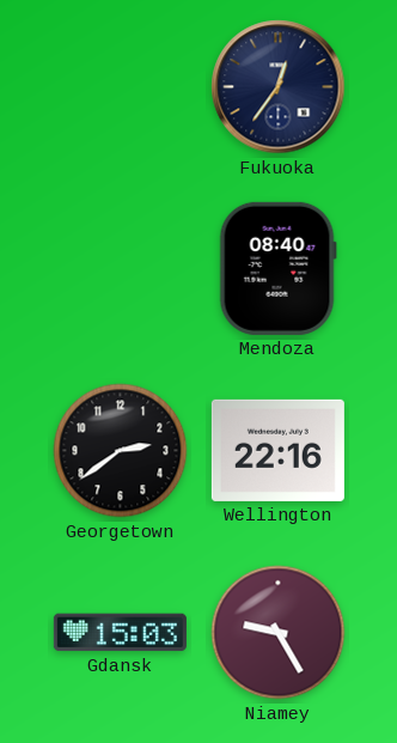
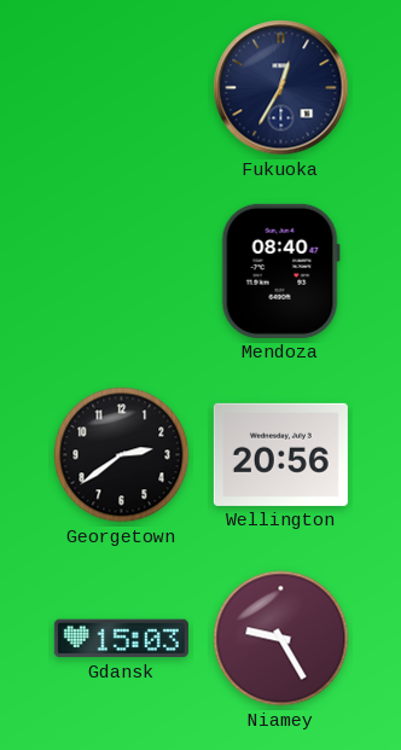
Fukuoka: 12:36 -> 12:35 (281, 88)
Wellington: 22:16 -> 20:56 (280, 454)
